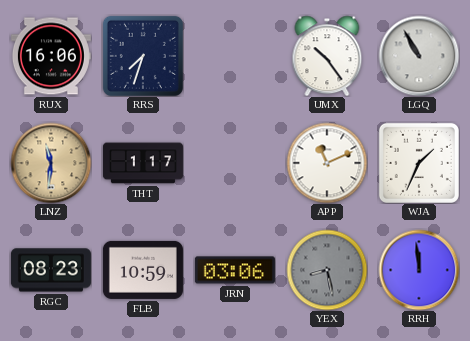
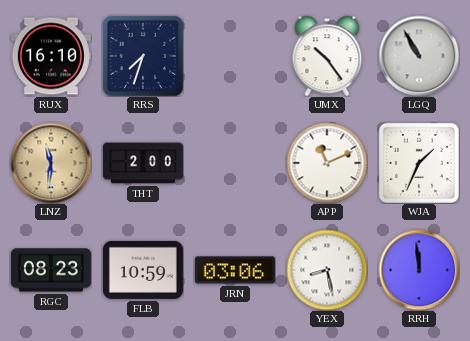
RUX: 16:06 -> 16:10 (51, 56)
THT: 1:17 -> 2:00 (143, 163)
YEX dial: grey -> white (327, 270)
